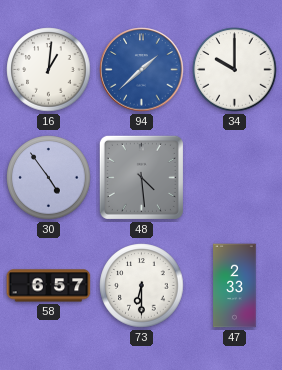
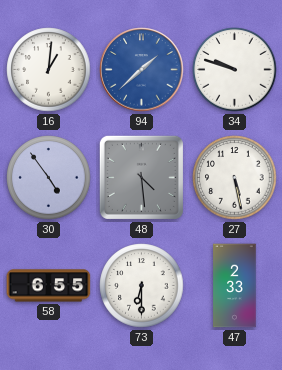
34: 10:00 -> 9:48 (235, 70)
27: none -> 5:28 (235, 178)
58: 6:57 -> 6:55 (49, 286)
